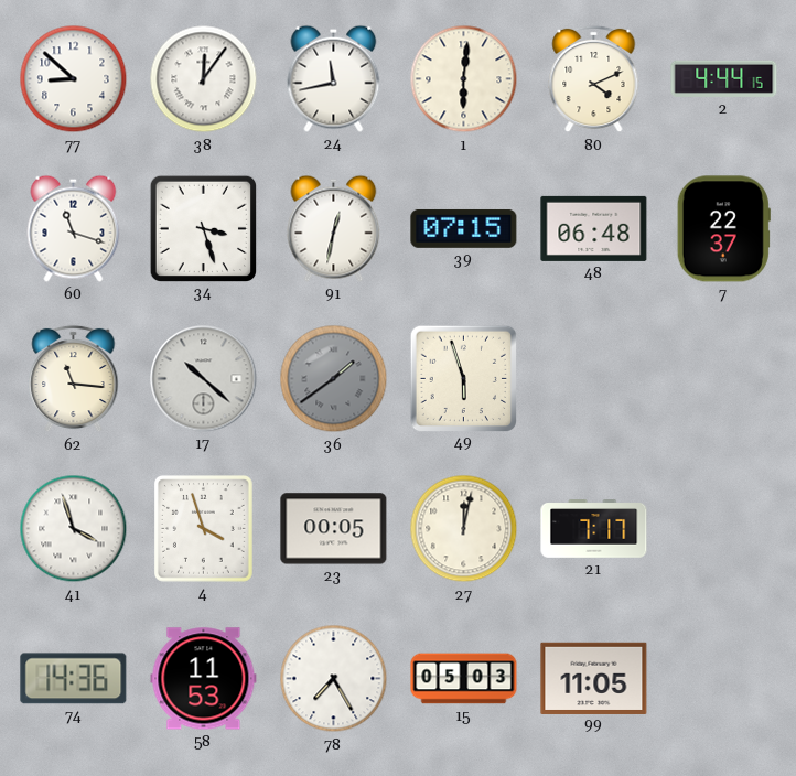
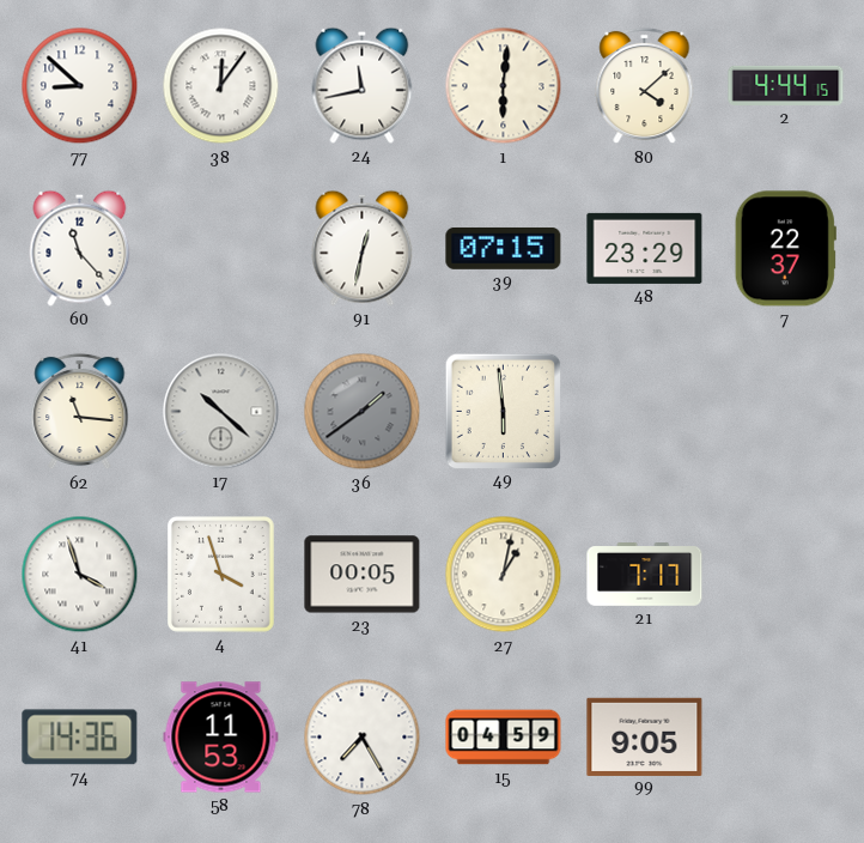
80: 4:11 -> 4:08 (645, 86)
60: 11:18 -> 11:23 (80, 248)
34: 3:27 -> none (203, 228)
48: 06:48 -> 23:29 (645, 248)
49: 5:57 -> 5:59 (503, 411)
27: 12:02 -> 1:02 (504, 575)
15: 05:03 -> 04:59 (504, 738)
99: 11:05 -> 9:05 (645, 736)
